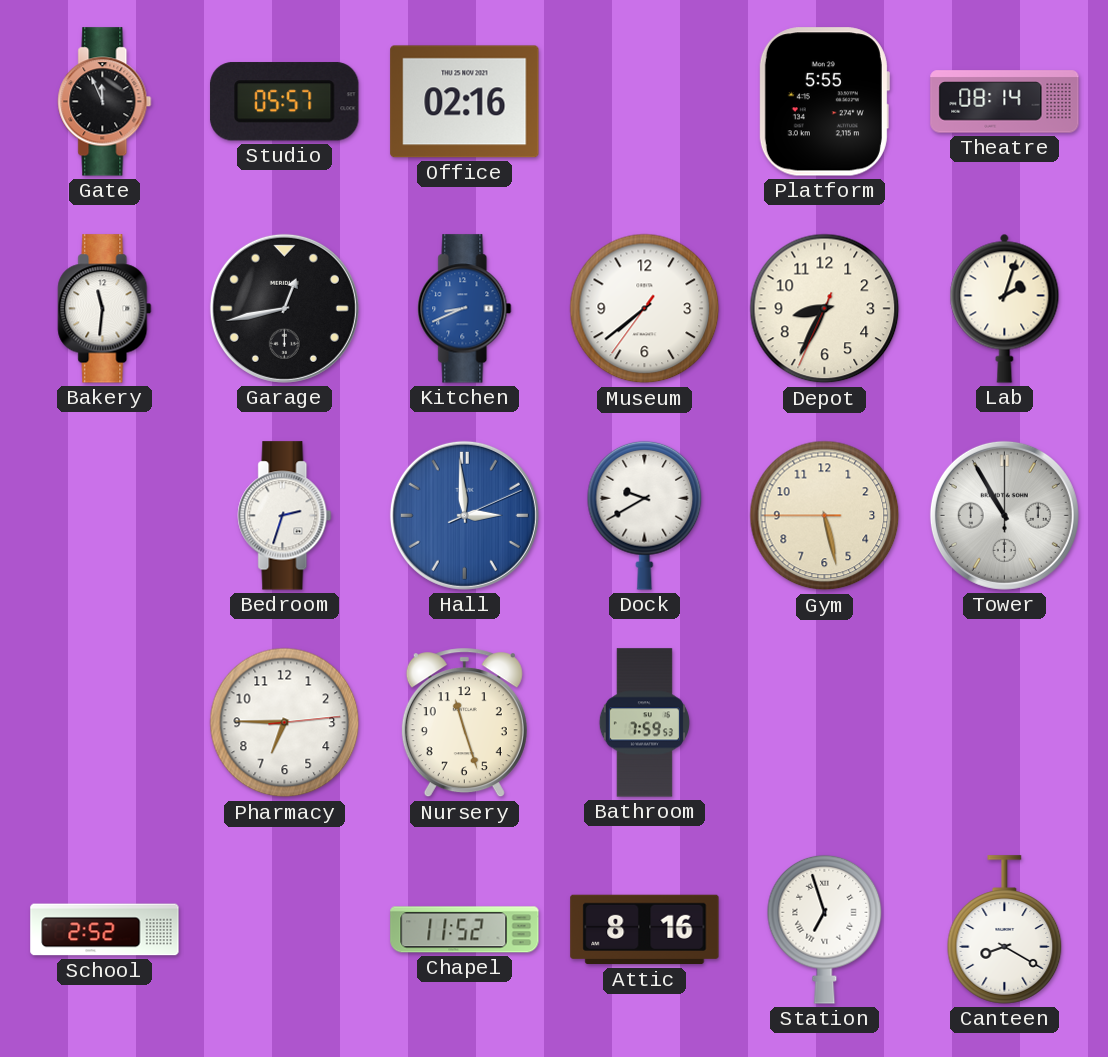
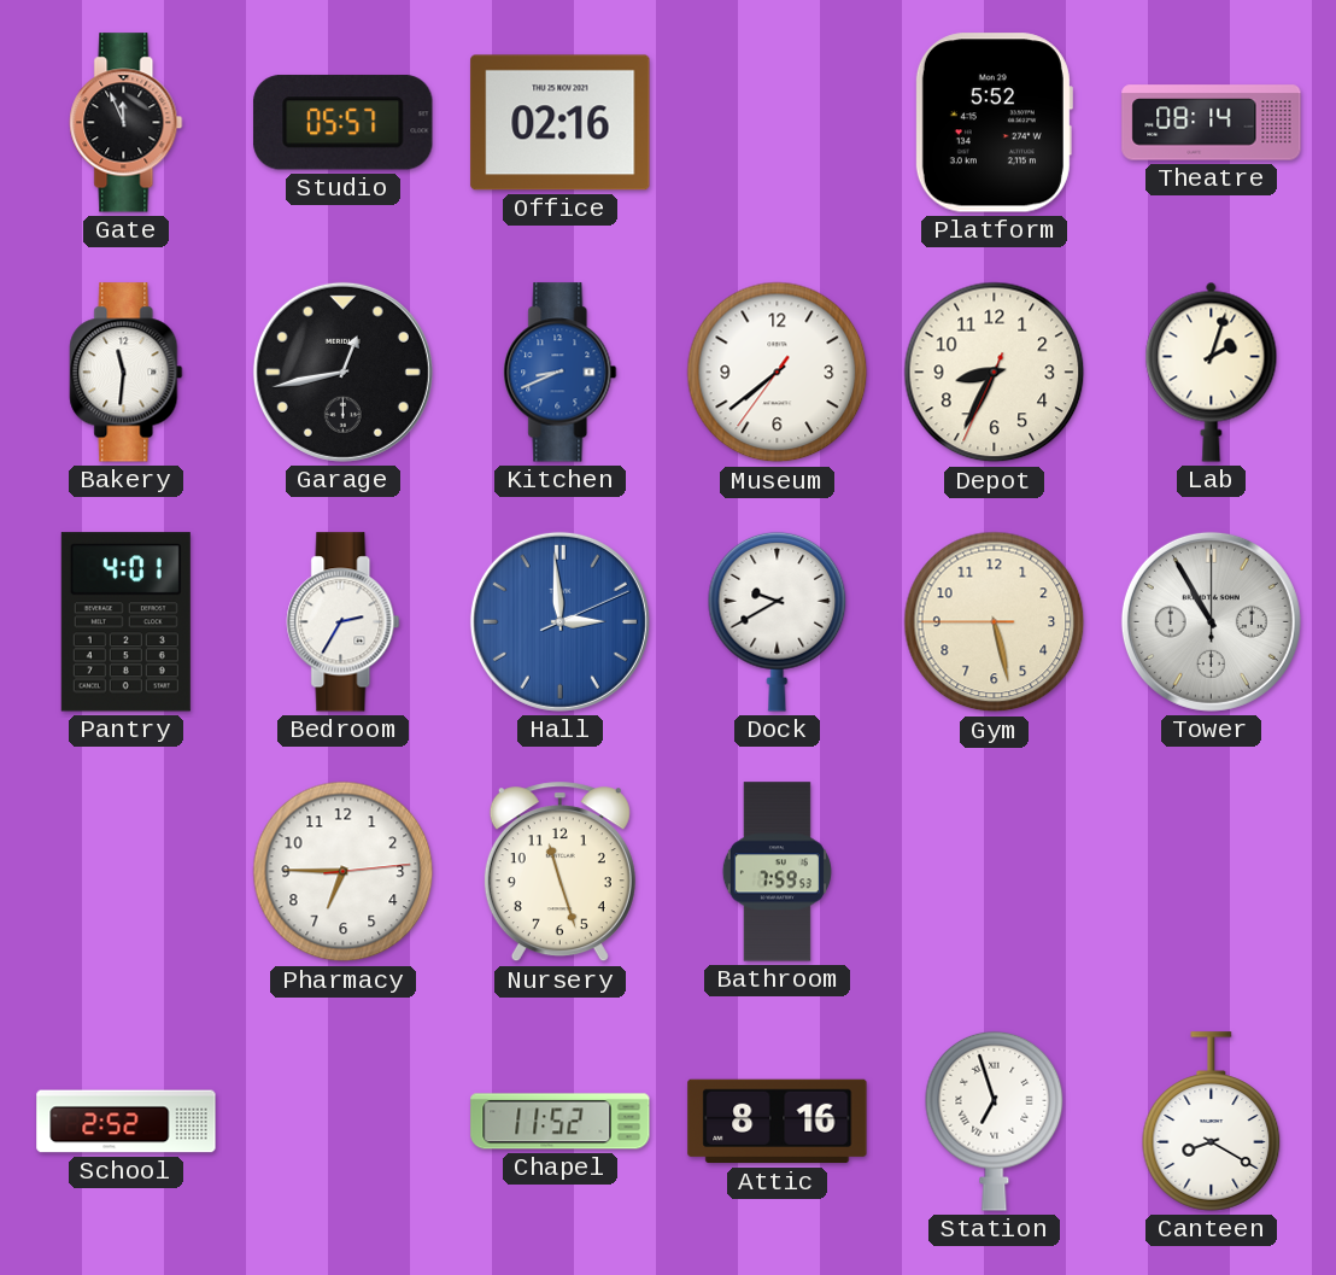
Platform: 5:55 -> 5:52 (994, 123)
Pantry: none -> 4:01 (125, 622)
Bedroom: 2:33 -> 2:35 (344, 622)
